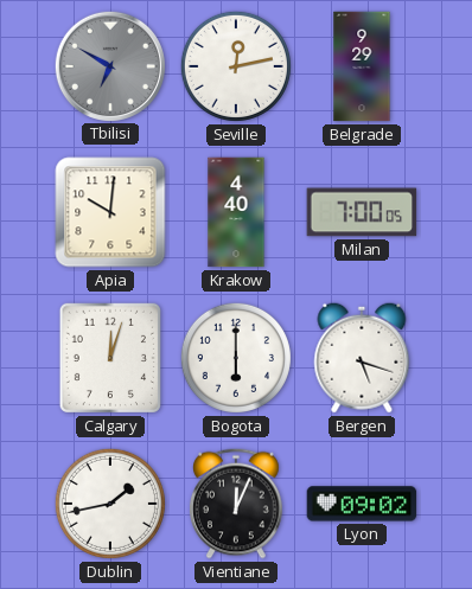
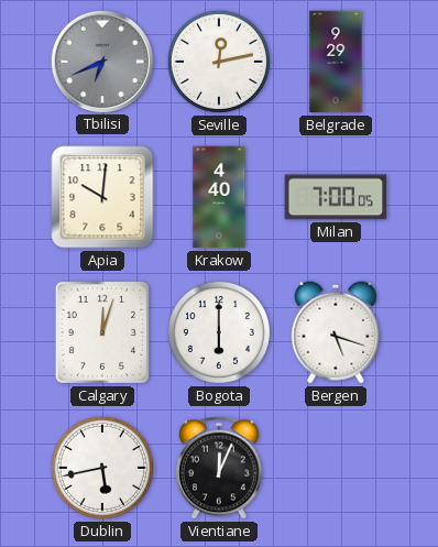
Tbilisi: 6:50 -> 6:41 (101, 61)
Dublin: 1:43 -> 5:43 (102, 468)
Lyon: 09:02 -> none (362, 504)
